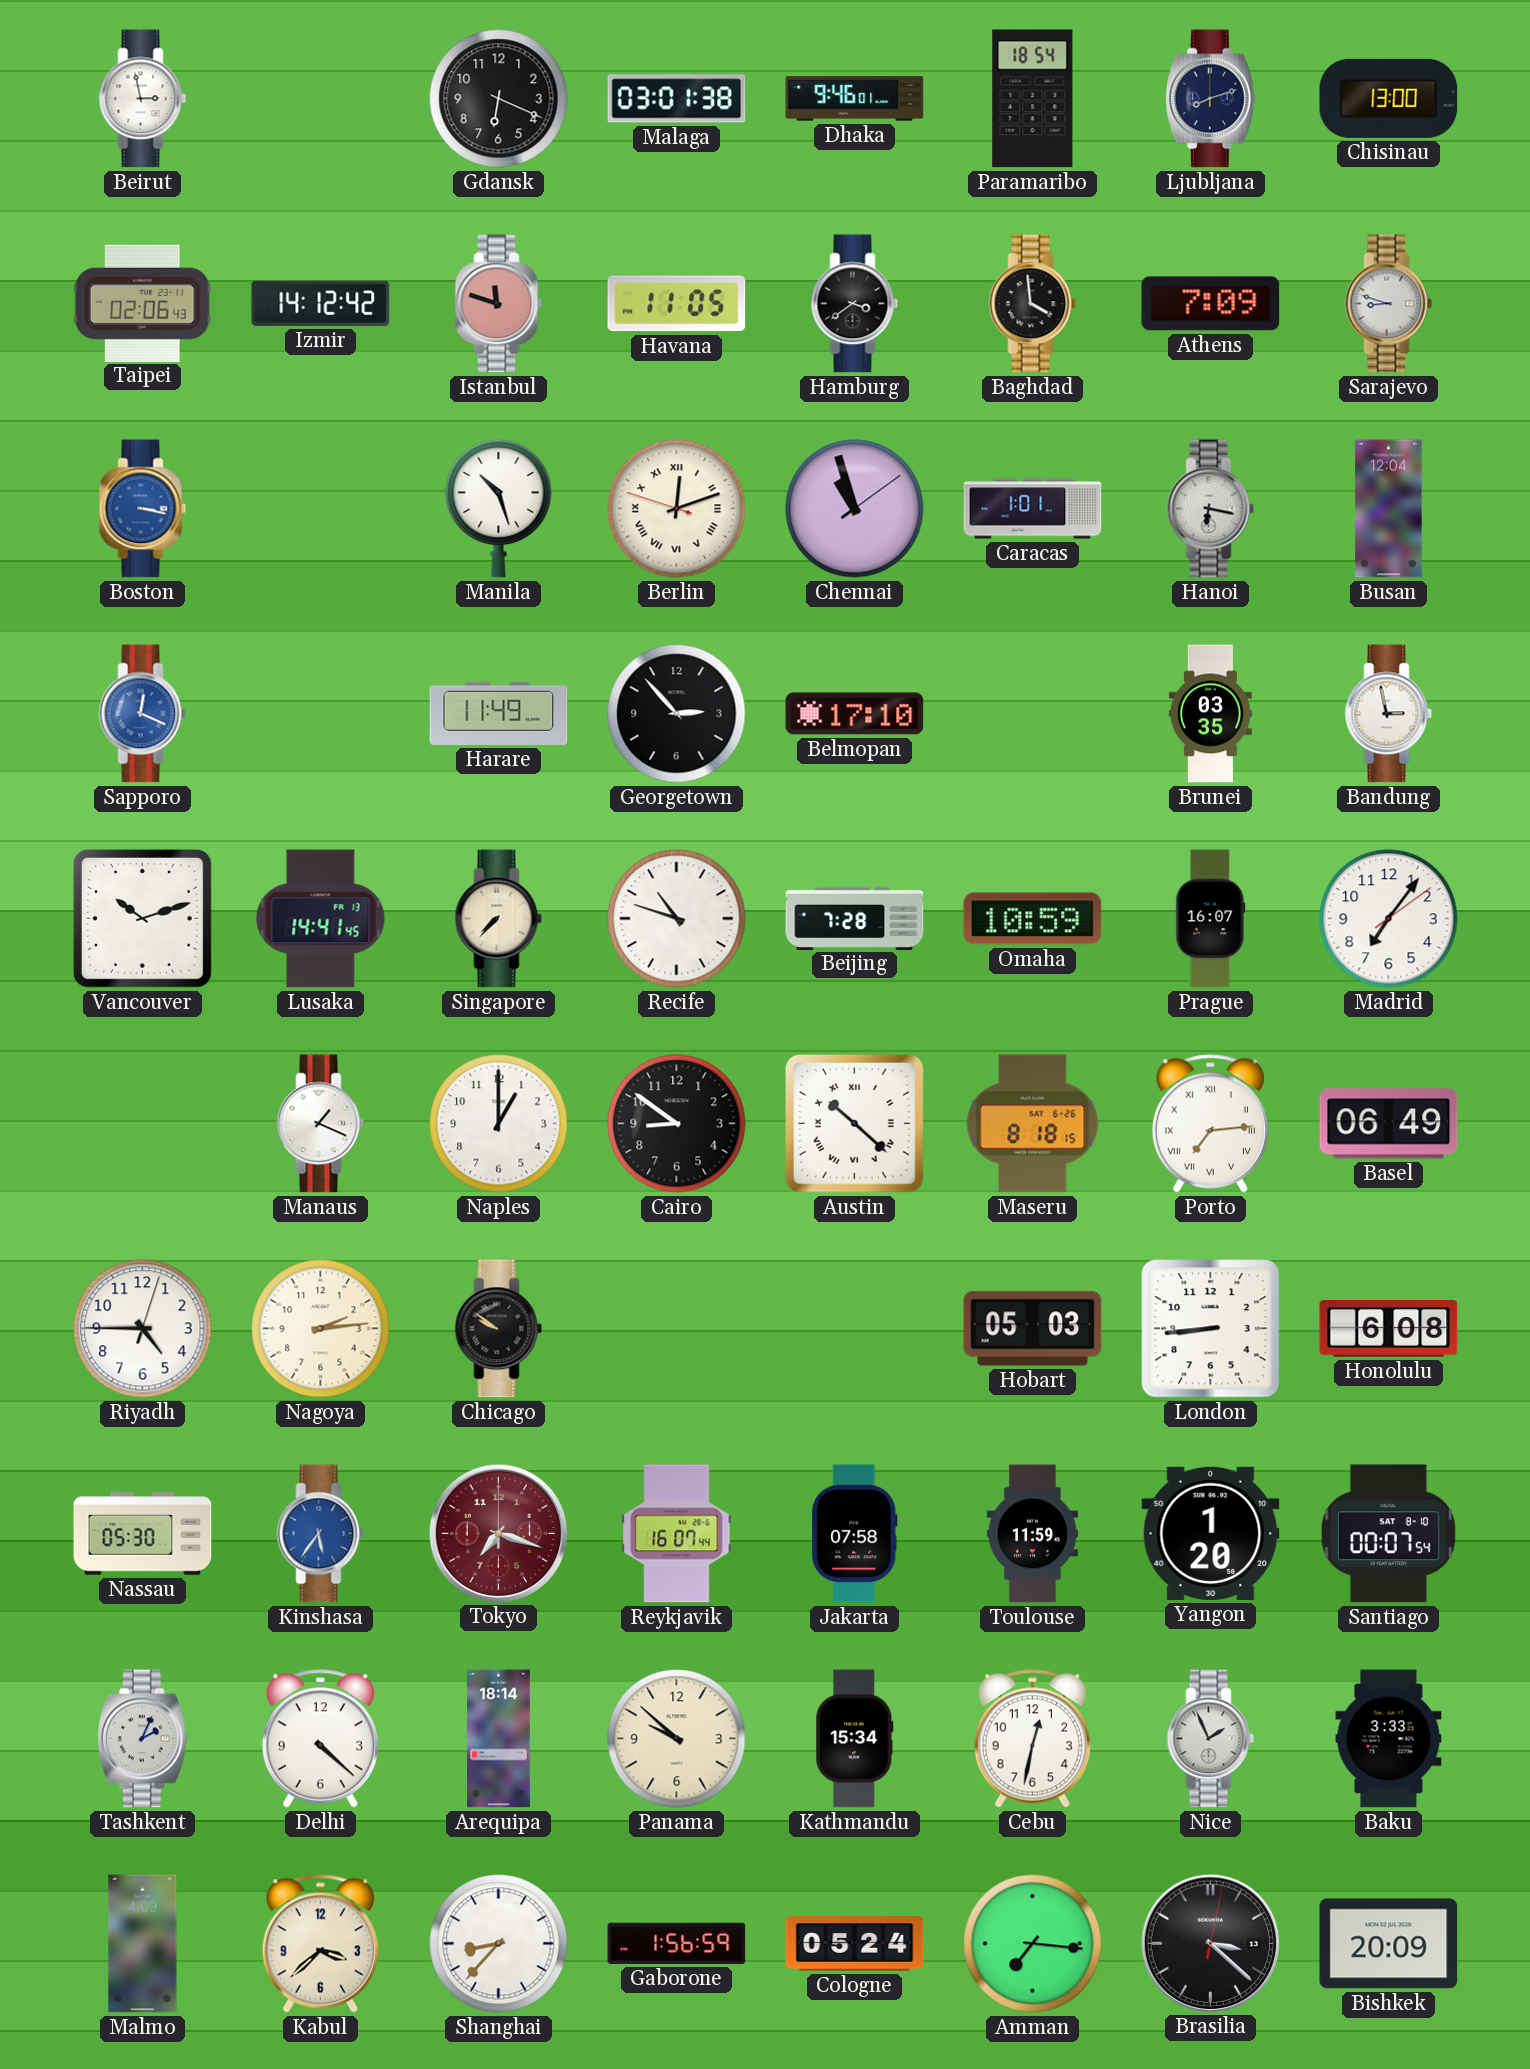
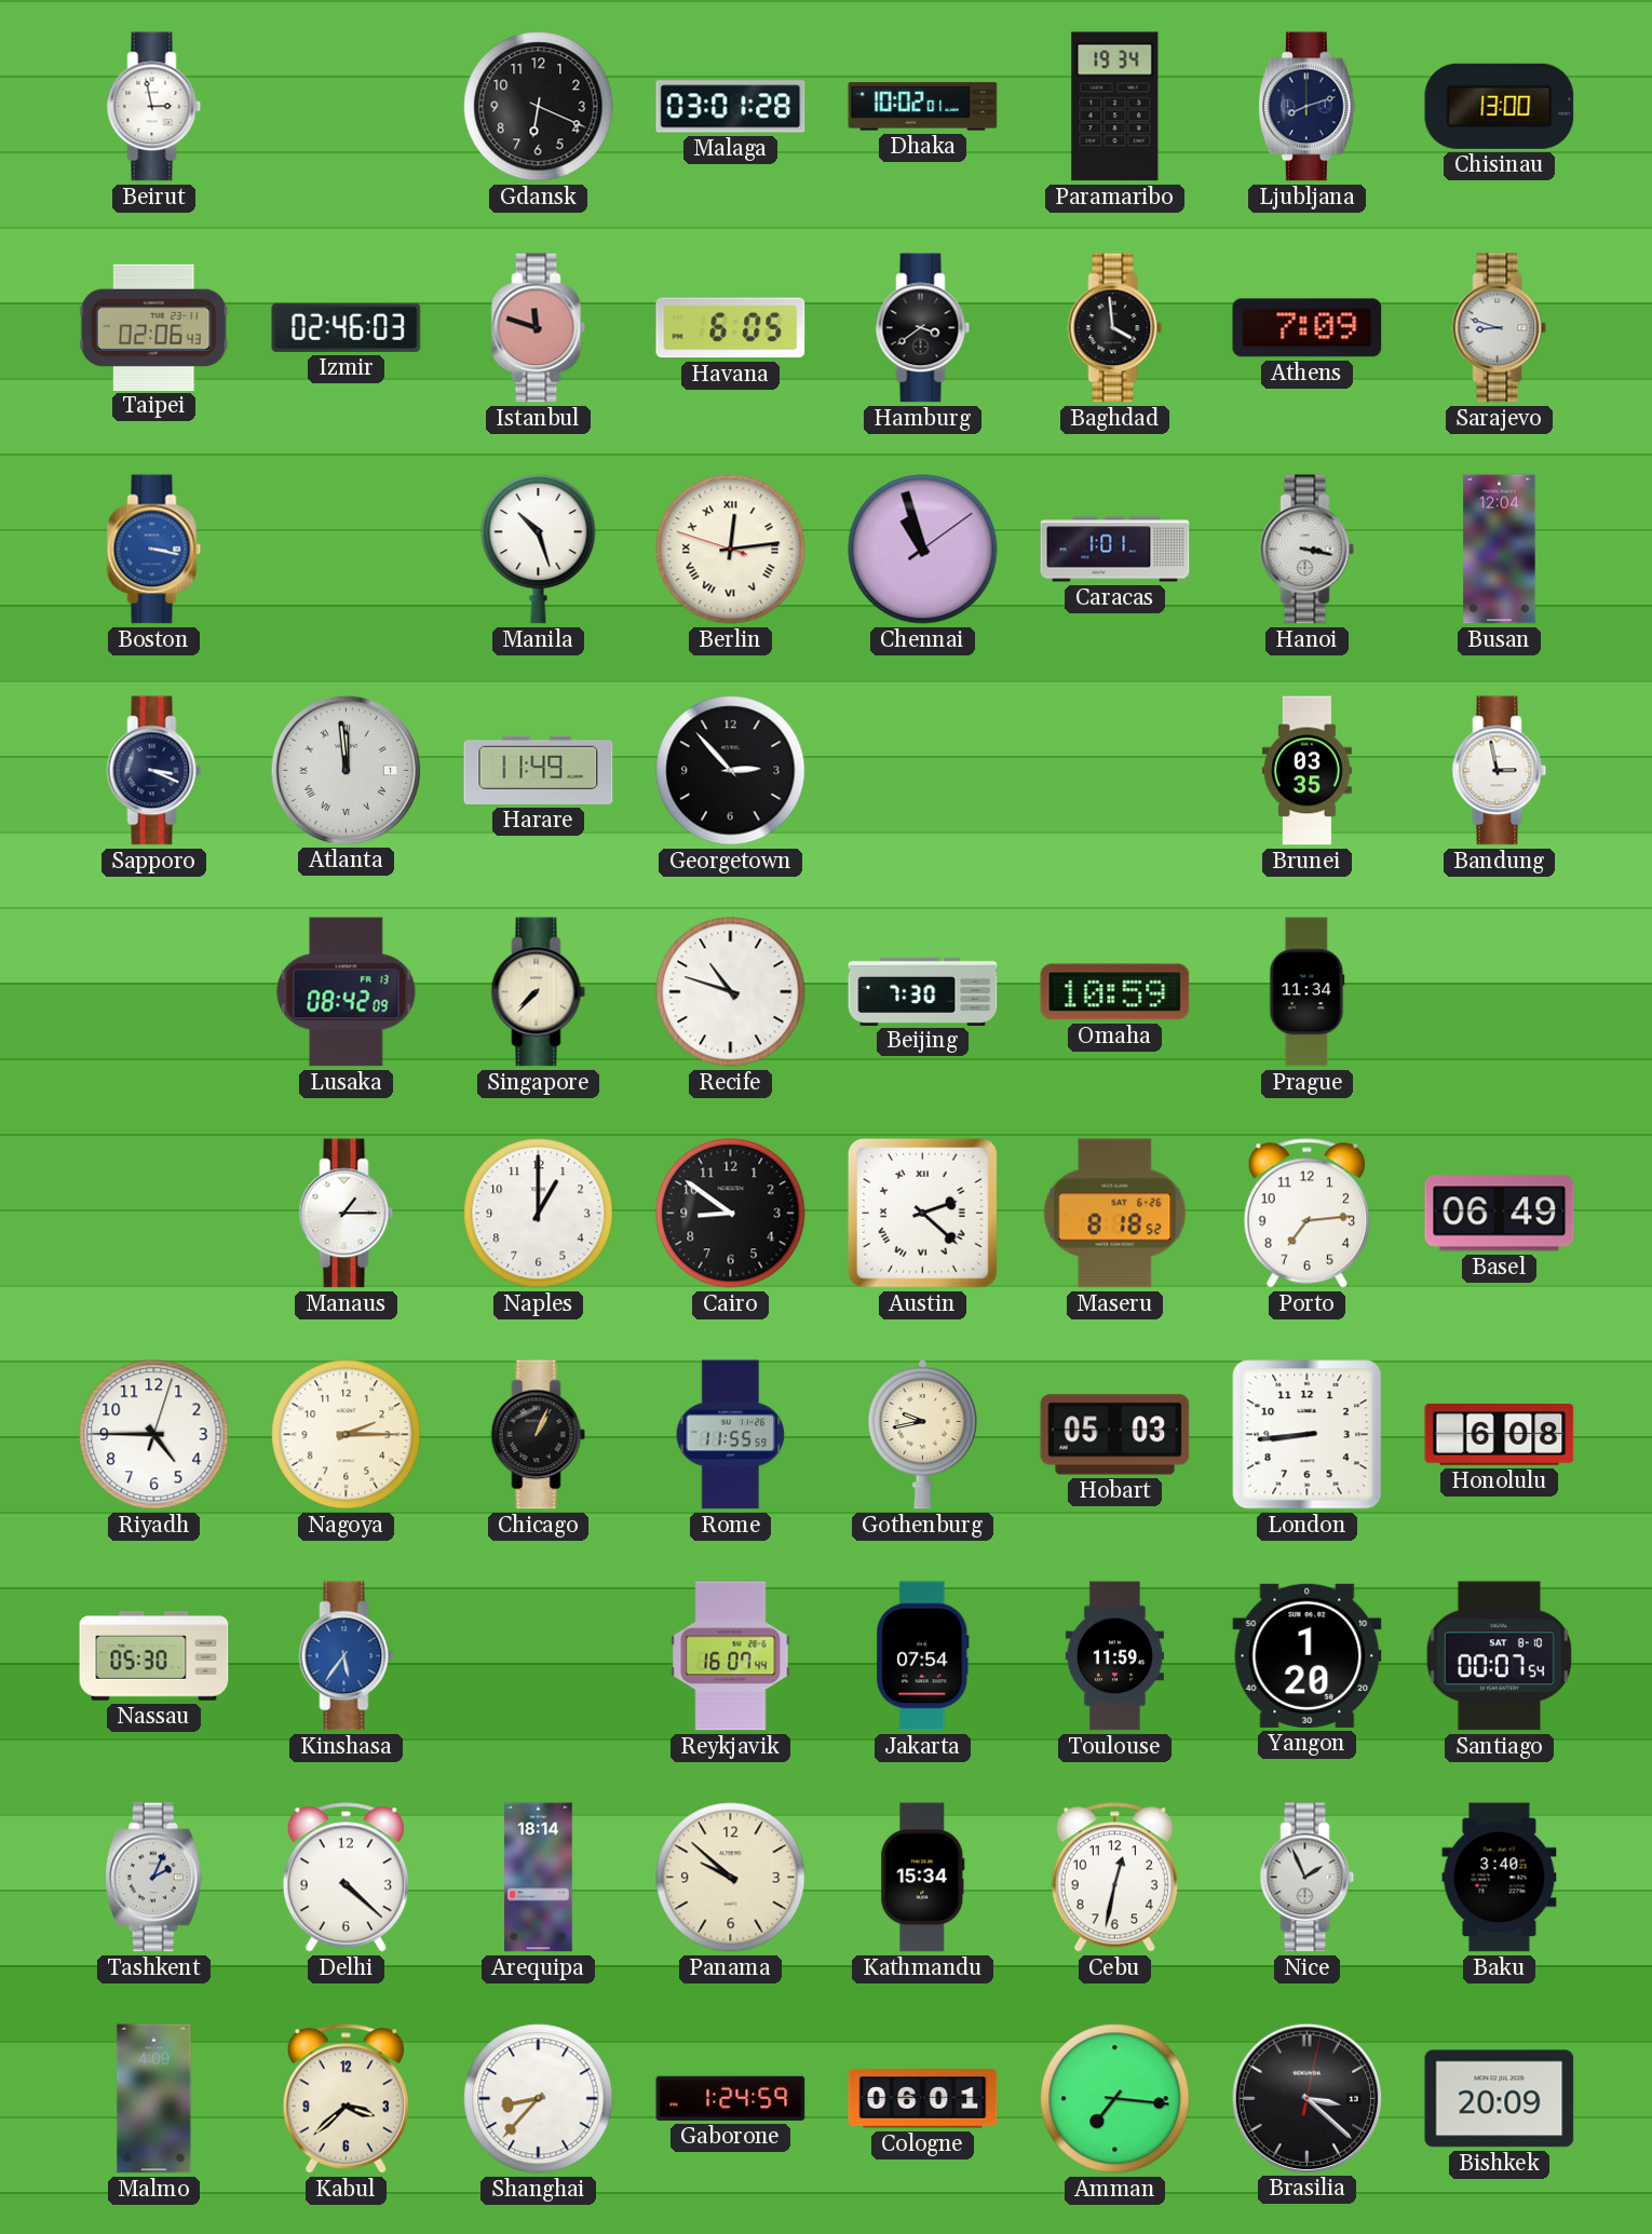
Malaga: 03:01:38 -> 03:01:28 (731, 107)
Dhaka: 9:46 -> 10:02 (923, 107)
Paramaribo: 18:54 -> 19:34 (1115, 107)
Izmir: 14:12 -> 02:46 (347, 327)
Havana: 11:05 -> 6:05 (731, 328)
Berlin: 12:11 -> 12:13 (731, 550)
Hanoi: 6:17 -> 3:17 (1308, 550)
Sapporo: 12:19 -> 3:19 (154, 771)
Sapporo dial: blue -> navy (154, 771)
Atlanta: none -> 11:59 (346, 770)
Belmopan: 17:10 -> none (855, 714)
Vancouver: 10:12 -> none (142, 918)
Lusaka: 14:41 -> 08:42 (347, 992)
Beijing: 7:28 -> 7:30 (923, 991)
Prague: 16:07 -> 11:34 (1308, 992)
Madrid: 7:06 -> none (1389, 919)
Manaus: 1:19 -> 1:15 (347, 1214)
Austin: 10:22 -> 2:22 (922, 1213)
Maseru: 8:18:15 -> 8:18:52 (1115, 1214)
Porto numerals: Roman -> Arabic (1306, 1214)
Nagoya: 2:14 -> 2:15 (347, 1435)
Chicago: 9:51 -> 1:04 (539, 1435)
Rome: none -> 11:55 (731, 1435)
Gothenburg: none -> 9:43 (922, 1434)
Tokyo: 7:18 -> none (498, 1533)
Jakarta: 07:58 -> 07:54 (923, 1656)
Baku: 3:33 -> 3:40 (1500, 1878)
Gaborone: 1:56 -> 1:24 (731, 2098)
Cologne: 05:24 -> 06:01 (923, 2099)
